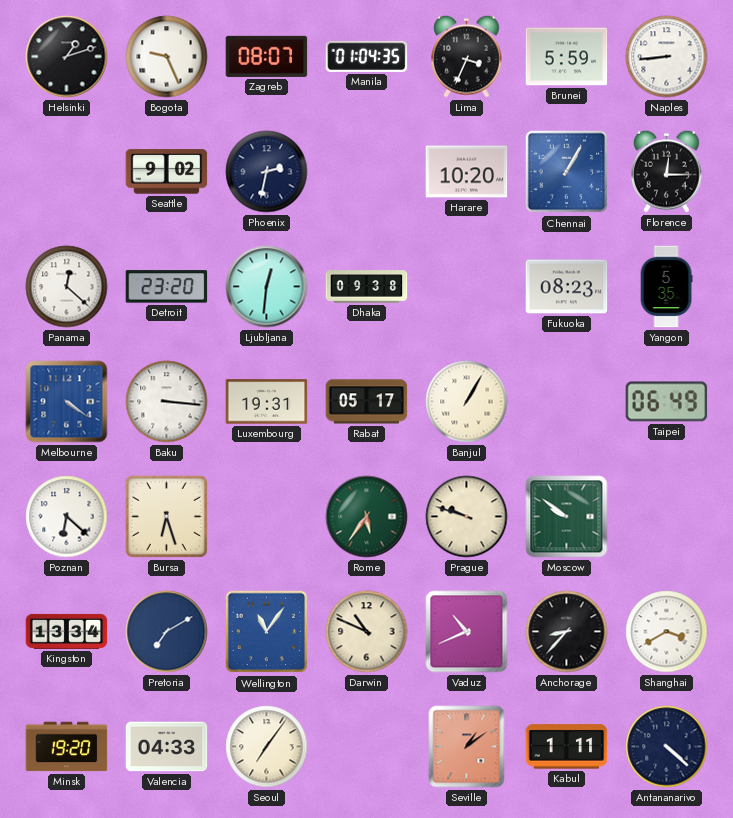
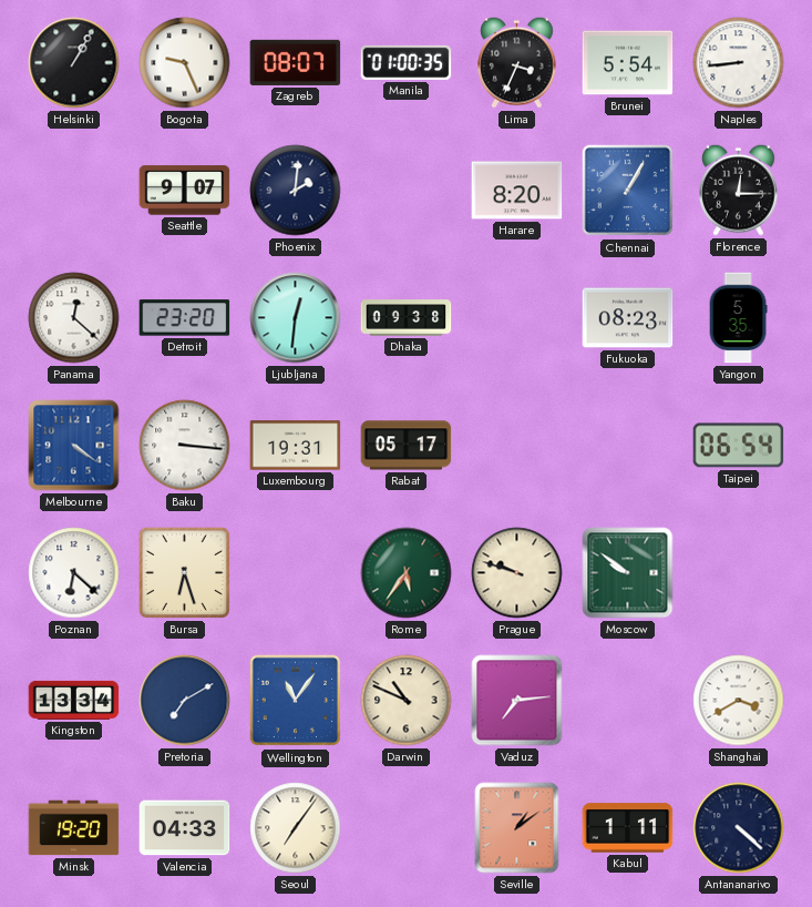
Helsinki: 1:12 -> 1:05 (74, 63)
Manila: 01:04 -> 01:00 (407, 62)
Brunei: 5:59 -> 5:54 (628, 63)
Seattle: 9:02 -> 9:07 (185, 191)
Phoenix: 2:32 -> 2:01 (296, 191)
Harare: 10:20 -> 8:20 (517, 191)
Banjul: 1:05 -> none (467, 402)
Taipei: 06:49 -> 06:54 (739, 446)
Vaduz: 10:41 -> 7:14 (517, 701)
Anchorage: 8:37 -> none (567, 632)
